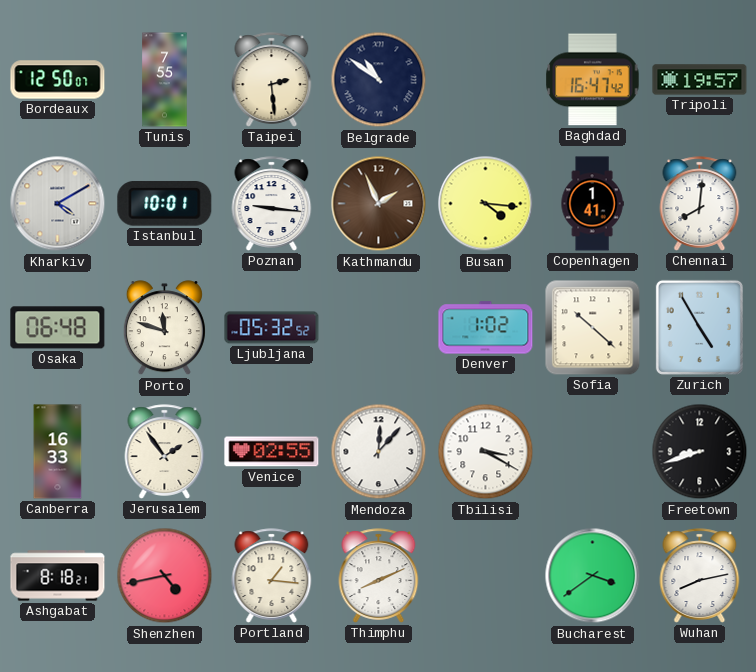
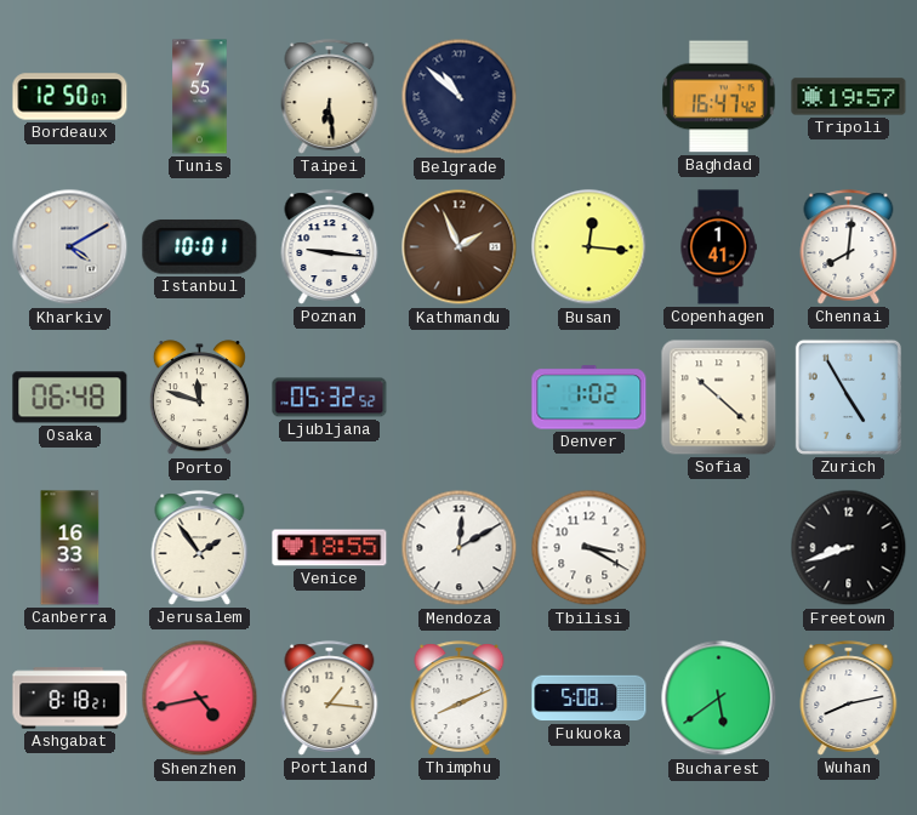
Taipei: 2:29 -> 6:29 (330, 97)
Belgrade: 10:51 -> 10:52 (460, 97)
Busan: 4:16 -> 12:16 (589, 247)
Venice: 02:55 -> 18:55 (330, 548)
Mendoza: 12:07 -> 12:10 (460, 548)
Fukuoka: none -> 5:08 (589, 699)
Bucharest: 3:39 -> 5:39 (719, 699)
